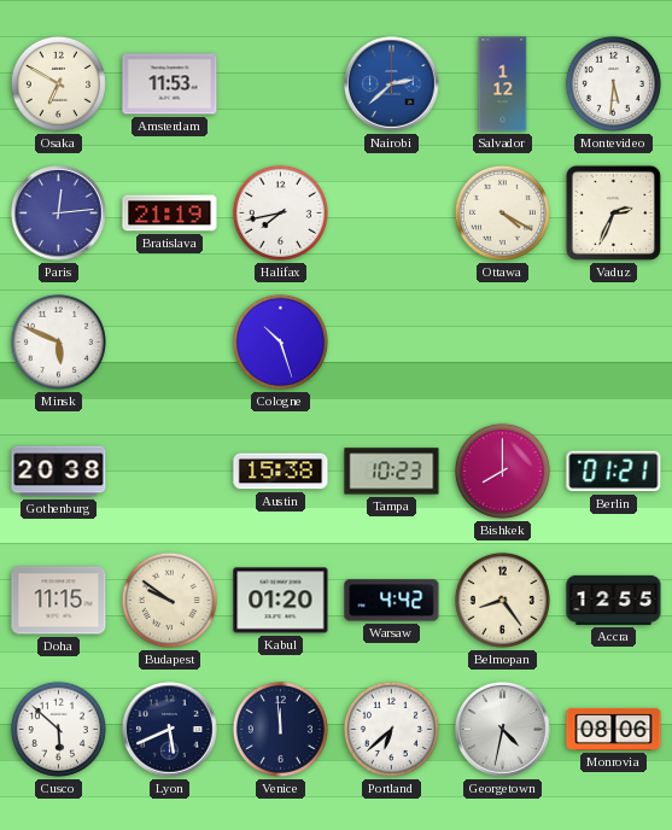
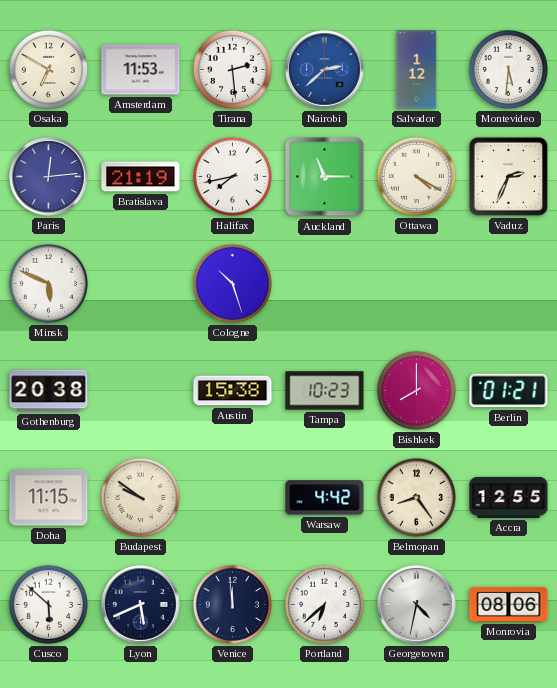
Tirana: none -> 2:29 (232, 69)
Auckland: none -> 11:15 (325, 177)
Kabul: 01:20 -> none (281, 601)
